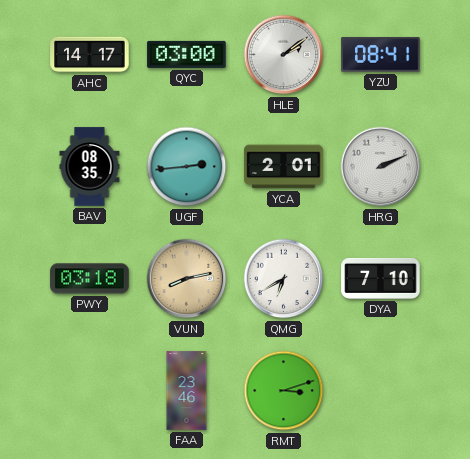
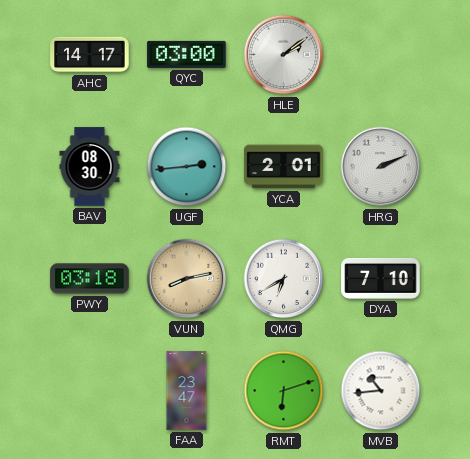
YZU: 08:41 -> none (381, 55)
BAV: 08:35 -> 08:30 (90, 167)
FAA: 23:46 -> 23:47 (187, 391)
RMT: 3:12 -> 6:12 (284, 391)
MVB: none -> 10:44 (381, 391)
